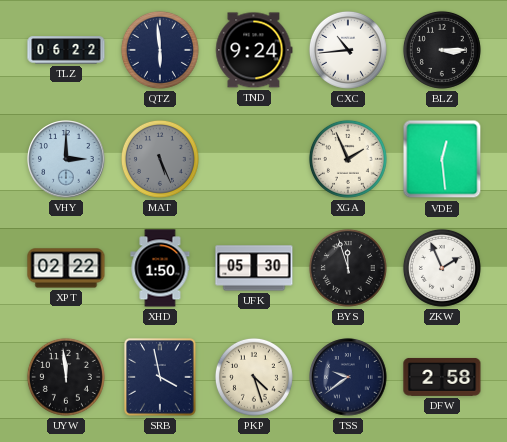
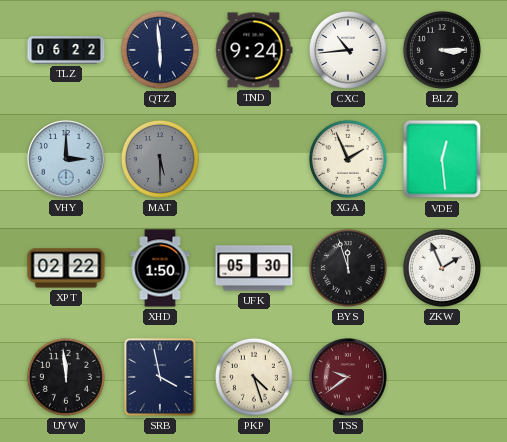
MAT: 5:26 -> 5:30 (160, 159)
TSS dial: navy -> burgundy (348, 377)
DFW: 2:58 -> none (442, 377)
